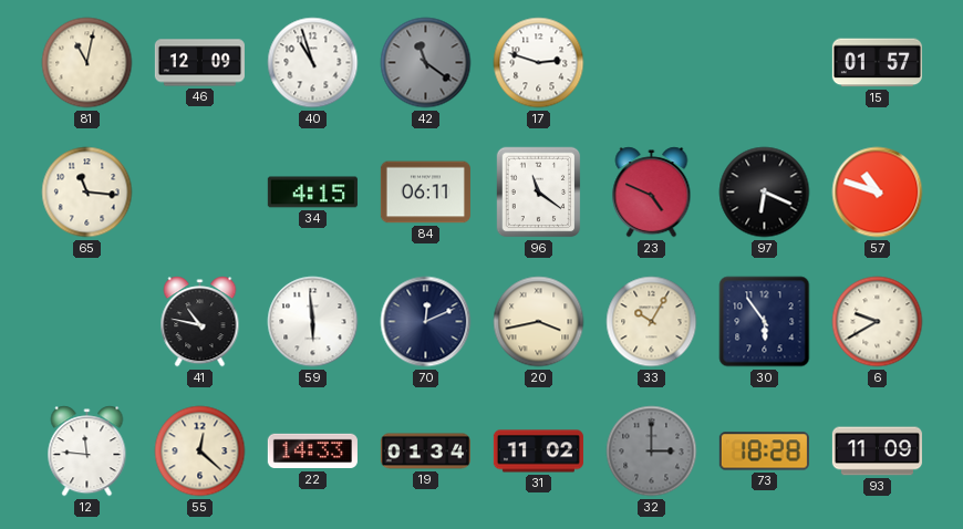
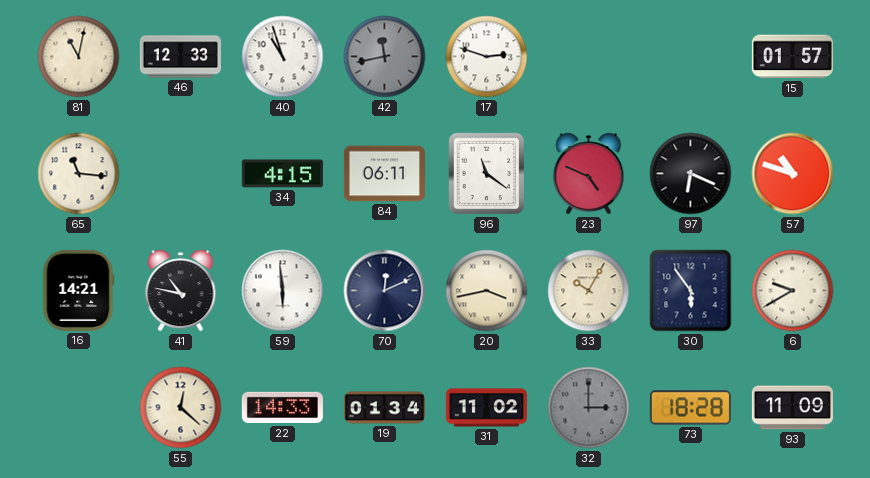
46: 12:09 -> 12:33 (180, 57)
42: 11:21 -> 11:43 (385, 57)
16: none -> 14:21 (79, 290)
12: 11:46 -> none (87, 452)
